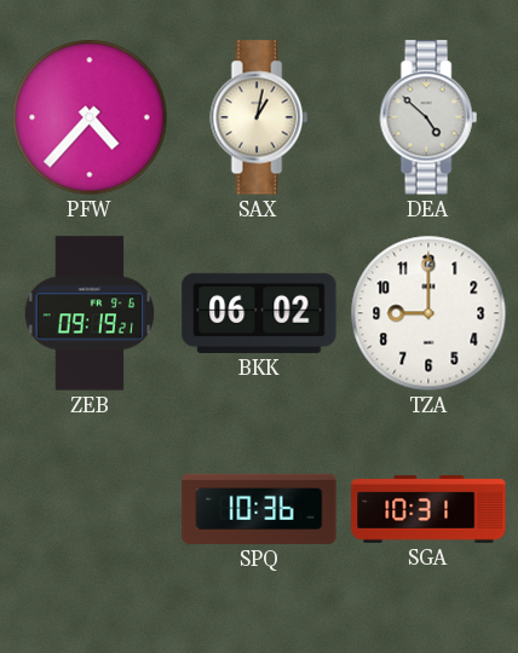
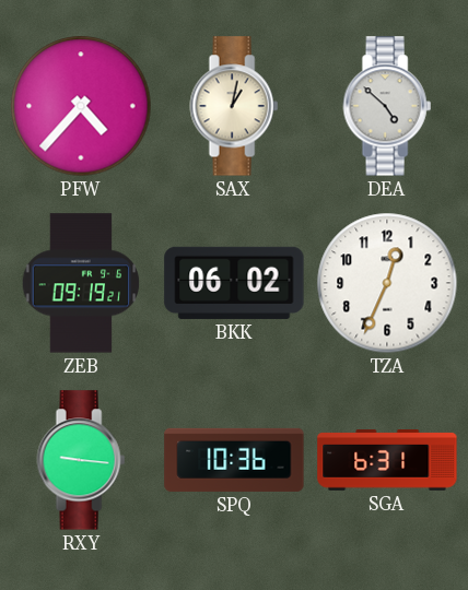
TZA: 9:00 -> 12:34 (387, 283)
RXY: none -> 9:16 (81, 460)
SGA: 10:31 -> 6:31 (387, 460)
